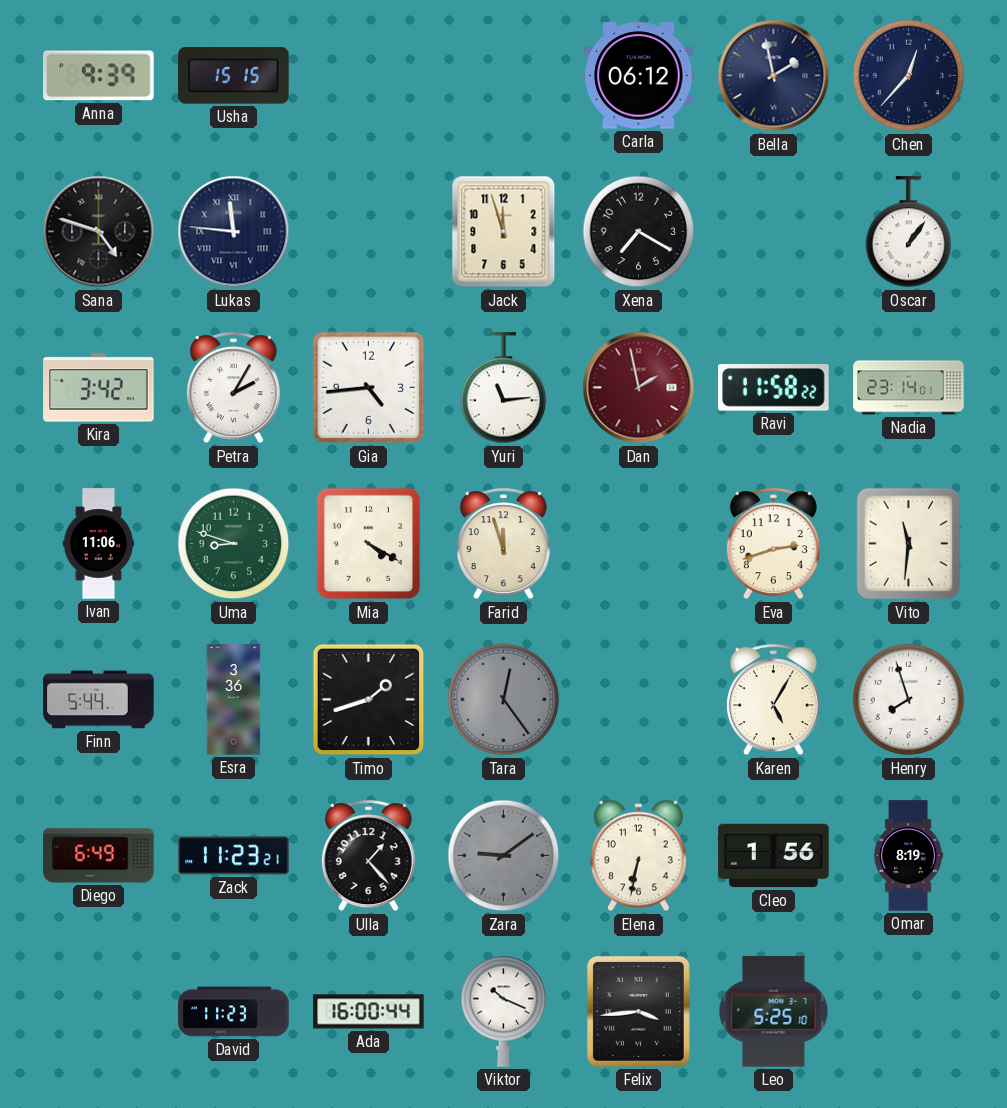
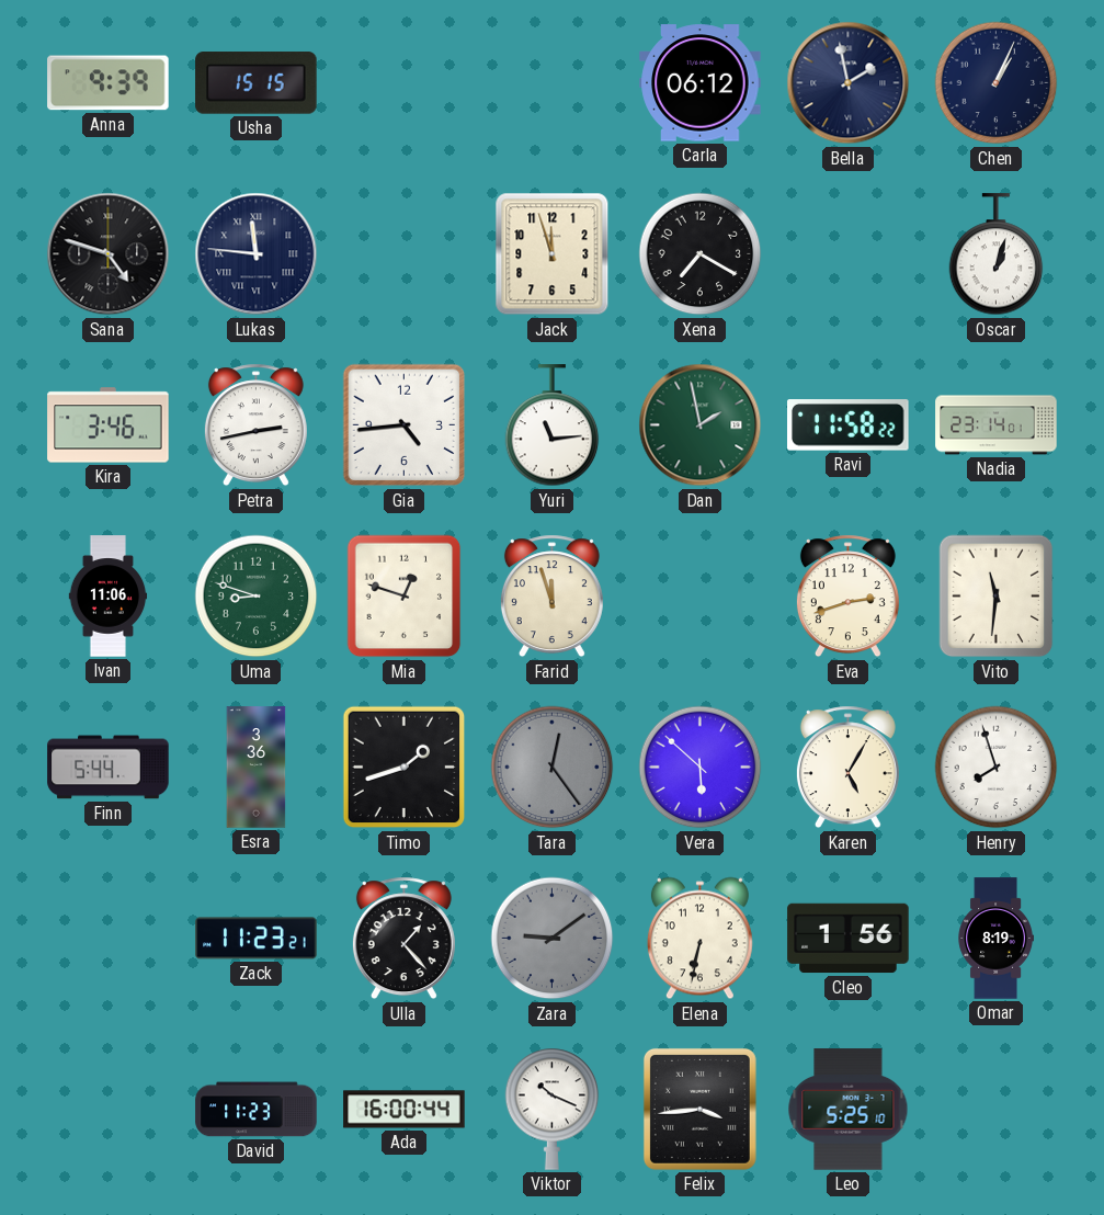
Chen: 12:37 -> 1:04 (997, 83)
Oscar: 1:06 -> 1:03 (997, 254)
Kira: 3:42 -> 3:46 (109, 425)
Petra: 2:05 -> 2:43 (255, 425)
Dan dial: burgundy -> green (701, 425)
Mia: 4:20 -> 12:48 (405, 597)
Vera: none -> 5:52 (701, 768)
Diego: 6:49 -> none (99, 856)
